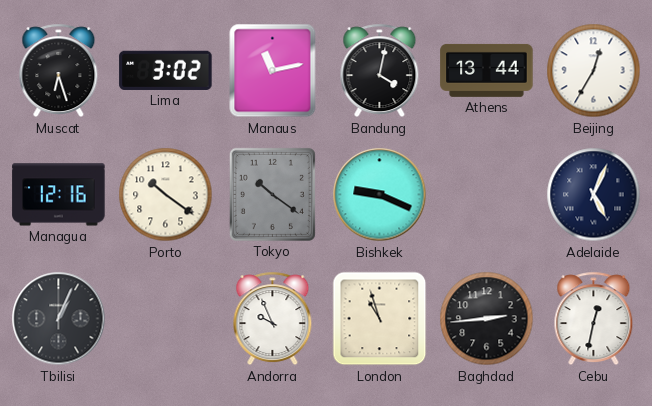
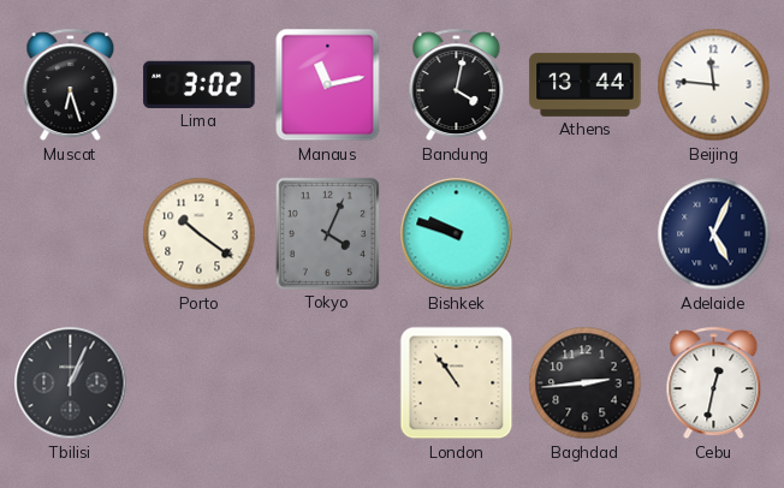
Beijing: 12:35 -> 11:46 (714, 85)
Managua: 12:16 -> none (59, 195)
Tokyo: 10:21 -> 4:04 (327, 233)
Bishkek: 9:19 -> 9:48 (457, 234)
Andorra: 9:56 -> none (273, 319)
London: 10:57 -> 10:54 (457, 383)
